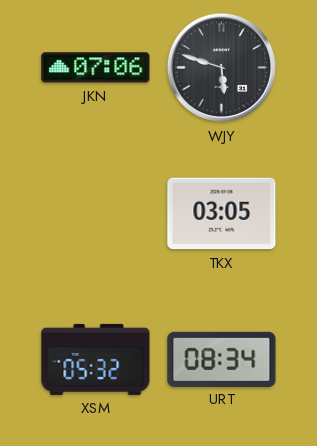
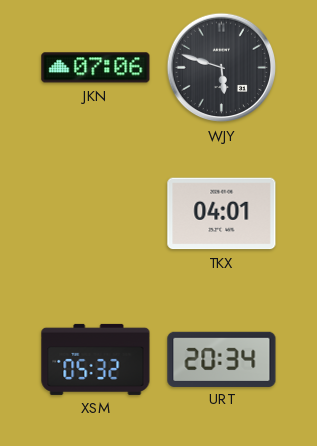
TKX: 03:05 -> 04:01 (222, 214)
URT: 08:34 -> 20:34 (222, 359)
